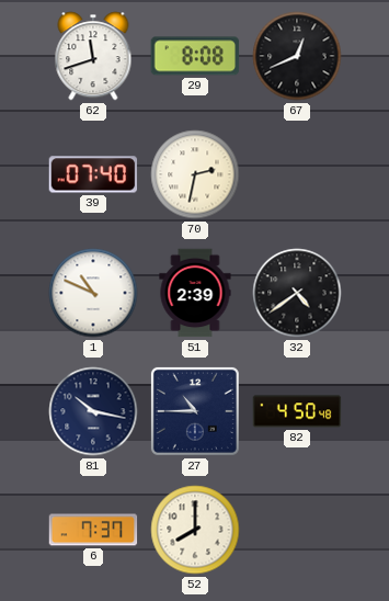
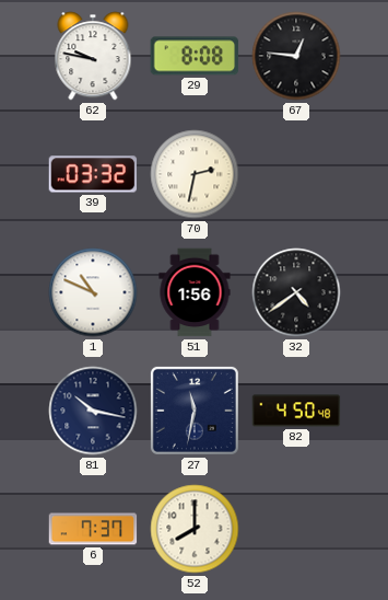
62: 11:42 -> 9:47 (93, 56)
67: 12:41 -> 12:46 (296, 56)
39: 07:40 -> 03:32 (93, 174)
51: 2:39 -> 1:56 (195, 292)
27: 10:45 -> 11:32 (195, 411)
